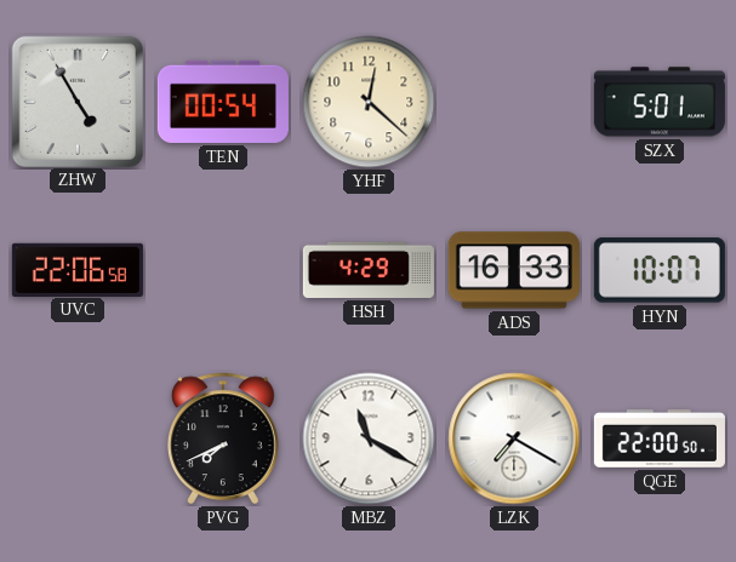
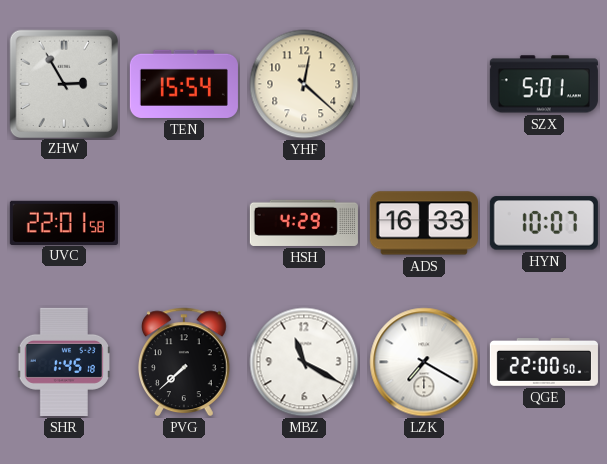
ZHW: 4:55 -> 2:55 (63, 83)
TEN: 00:54 -> 15:54 (184, 84)
UVC: 22:06 -> 22:01 (64, 222)
SHR: none -> 1:45 (63, 362)
PVG: 7:41 -> 7:38 (184, 362)
